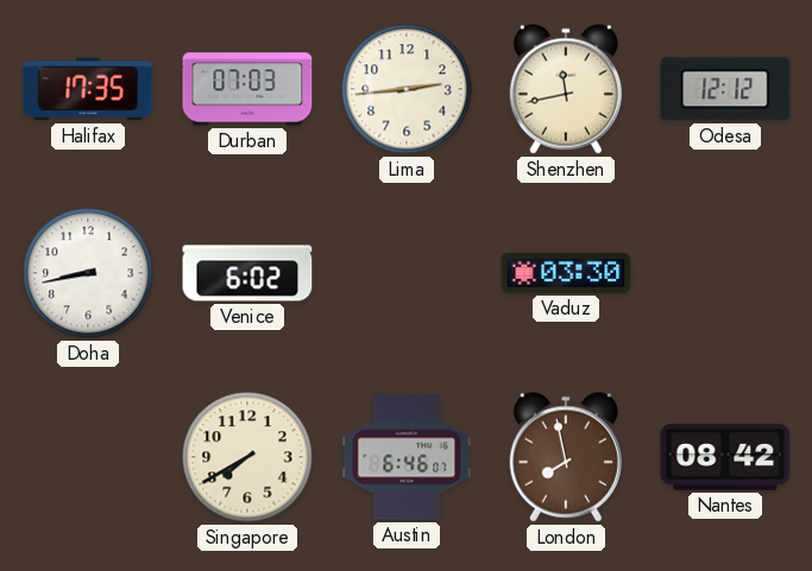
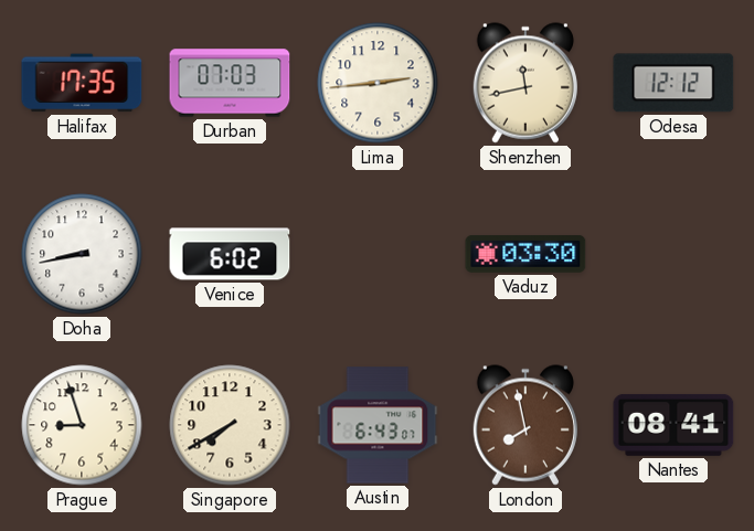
Prague: none -> 8:57 (82, 425)
Austin: 6:46 -> 6:43 (378, 425)
Nantes: 08:42 -> 08:41 (673, 425)
